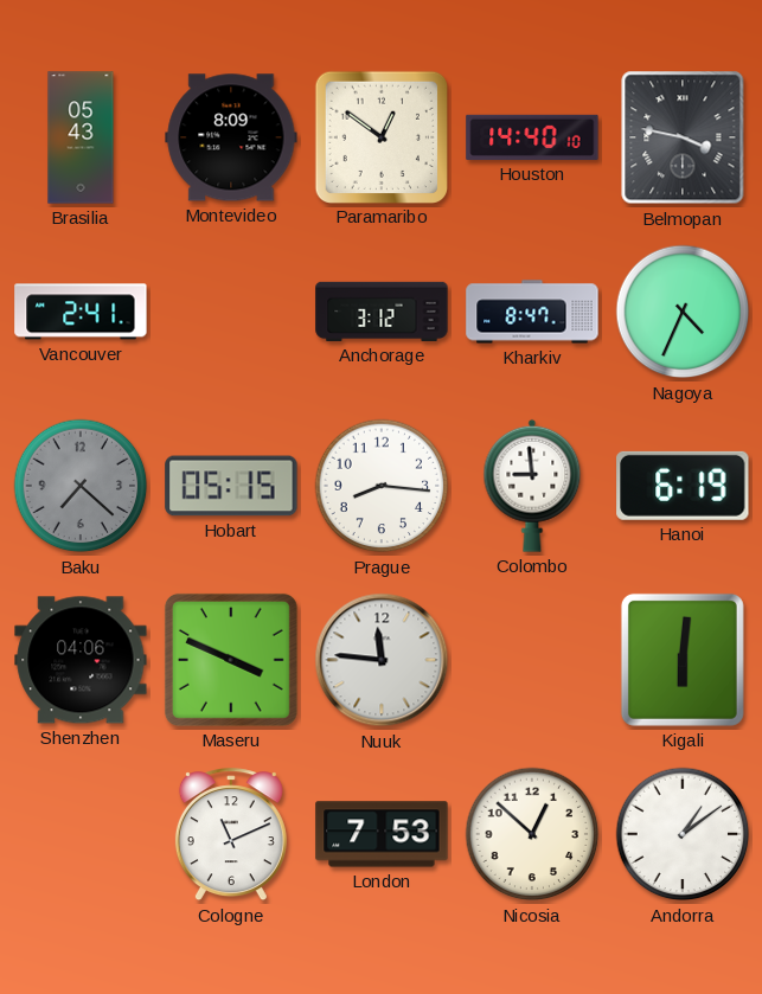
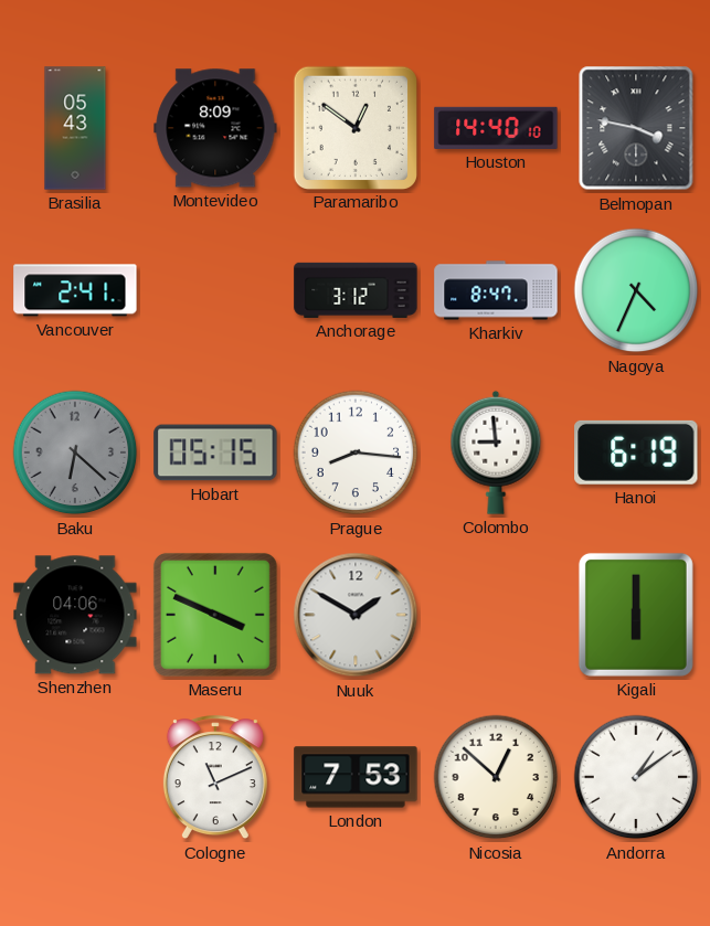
Baku: 7:22 -> 6:22 (75, 453)
Nuuk: 11:46 -> 1:50 (356, 615)
Kigali: 6:01 -> 6:00 (636, 615)
